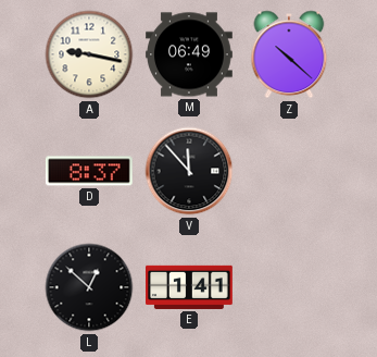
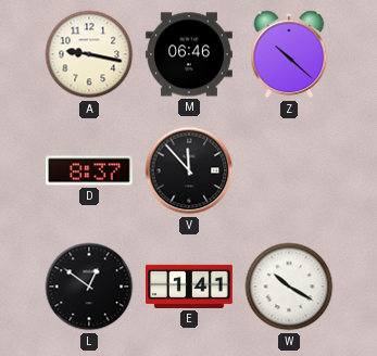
M: 06:49 -> 06:46 (190, 54)
L: 12:52 -> 12:51 (89, 287)
W: none -> 10:20 (289, 287)
